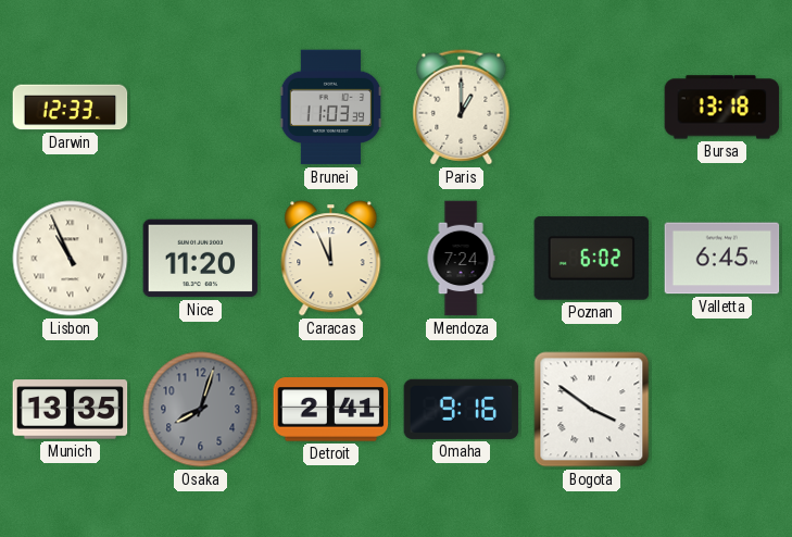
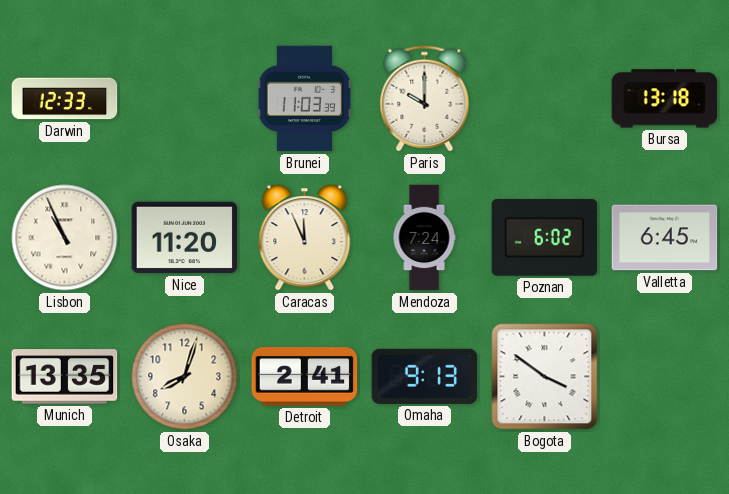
Paris: 1:00 -> 10:00 (425, 99)
Osaka dial: grey -> cream (185, 377)
Omaha: 9:16 -> 9:13 (425, 376)
